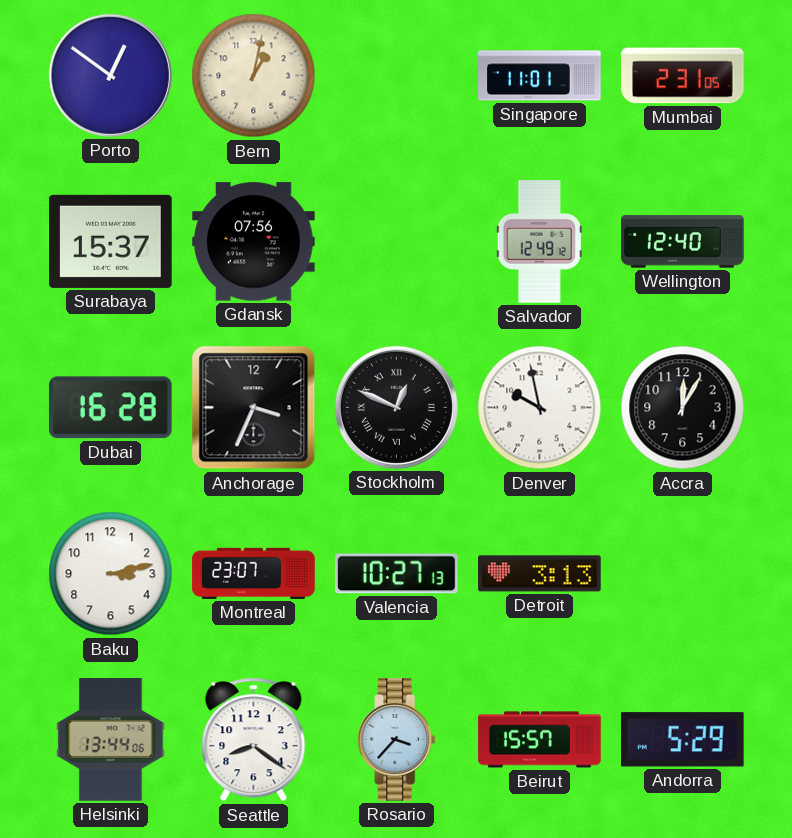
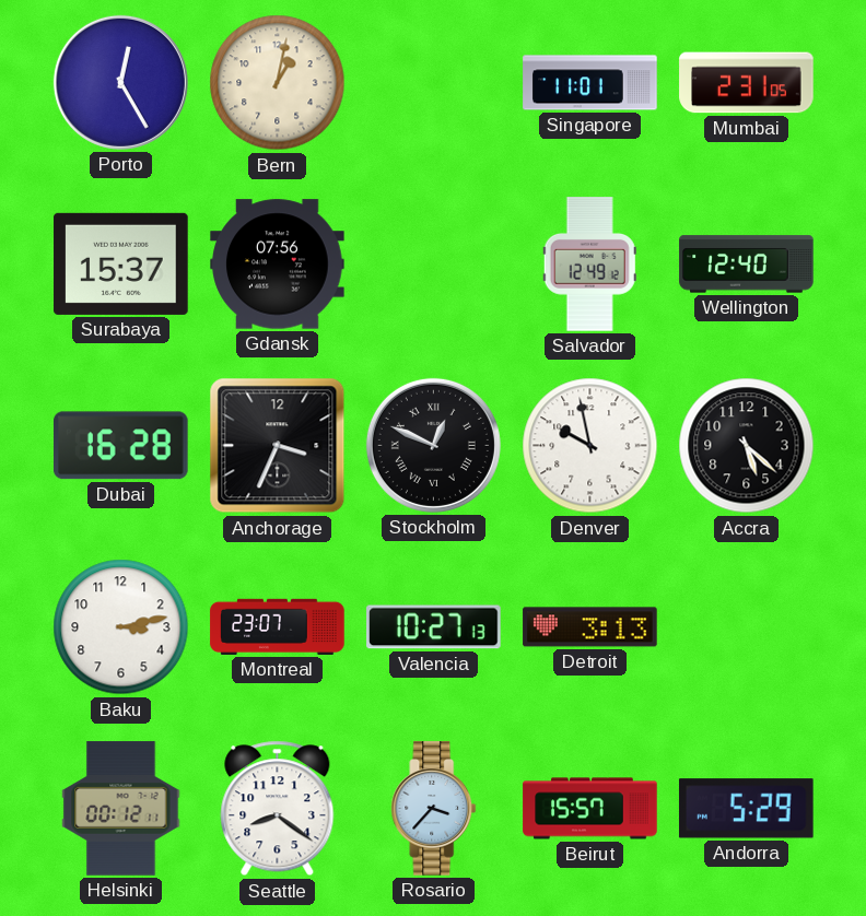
Porto: 12:51 -> 12:25 (120, 82)
Accra: 12:05 -> 5:22 (747, 446)
Helsinki: 13:44 -> 00:12 (121, 809)
